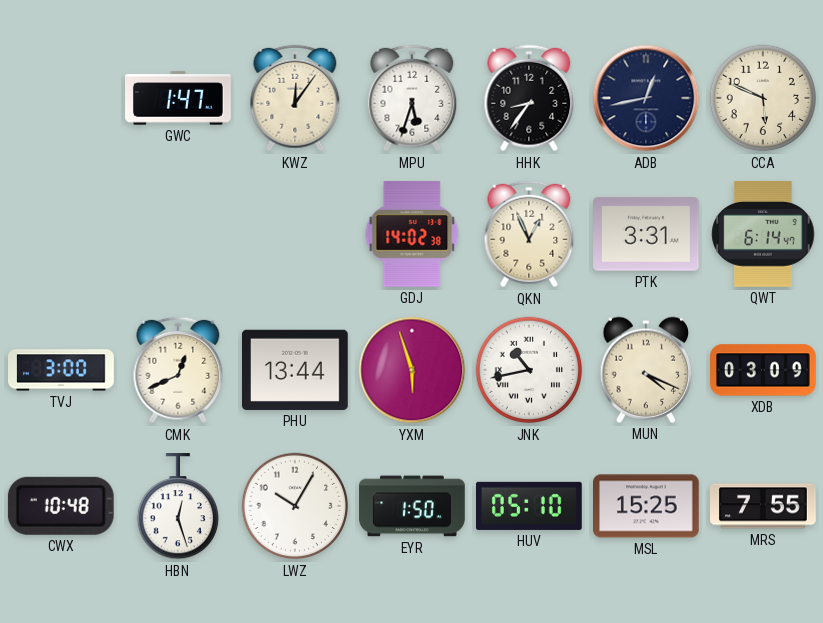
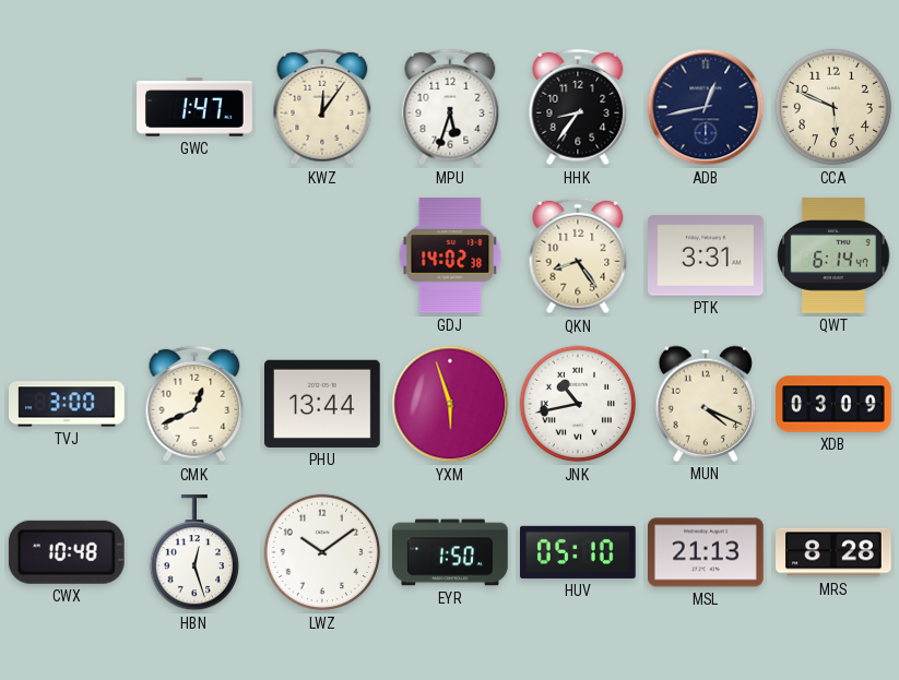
QKN: 12:56 -> 8:24 (578, 255)
LWZ: 10:05 -> 10:09 (322, 552)
MSL: 15:25 -> 21:13 (707, 552)
MRS: 7:55 -> 8:28 (833, 552)
